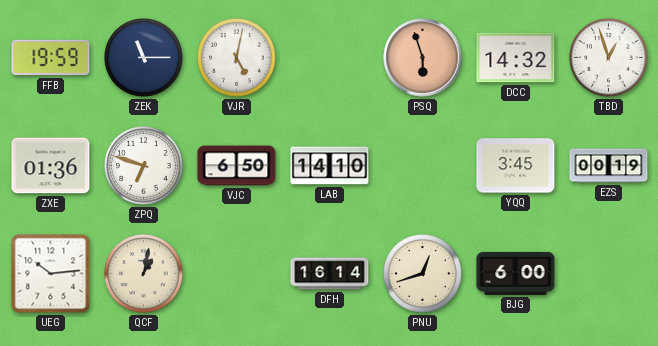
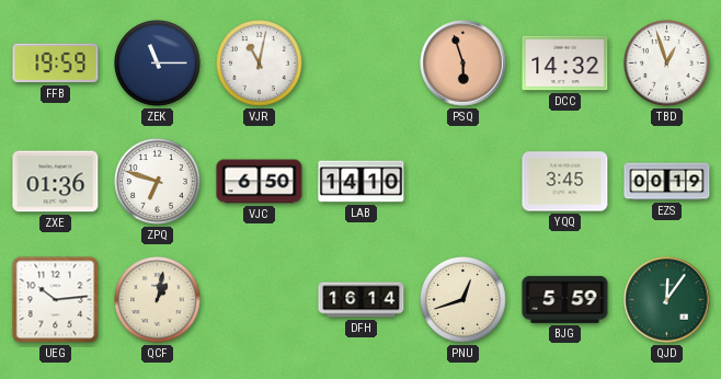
VJR: 5:02 -> 11:02 (260, 64)
BJG: 6:00 -> 5:59 (565, 299)
QJD: none -> 12:06 (667, 300)
